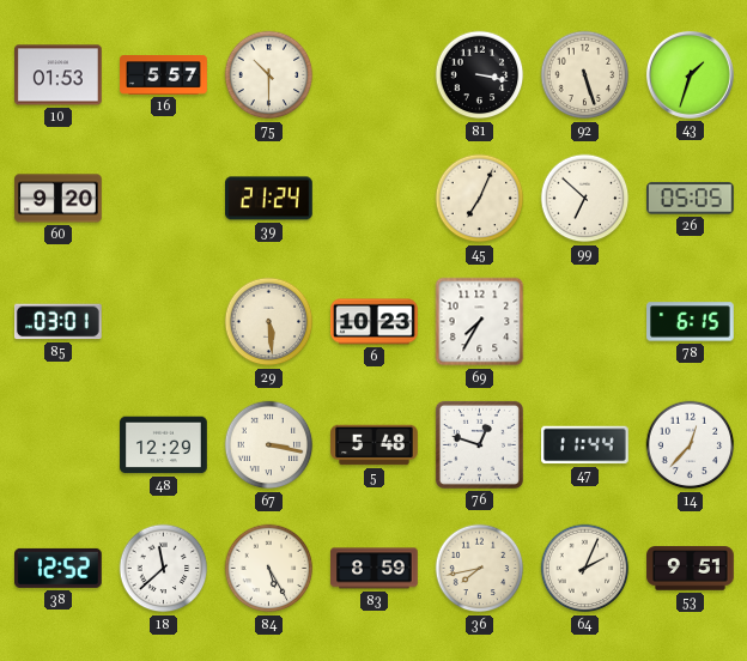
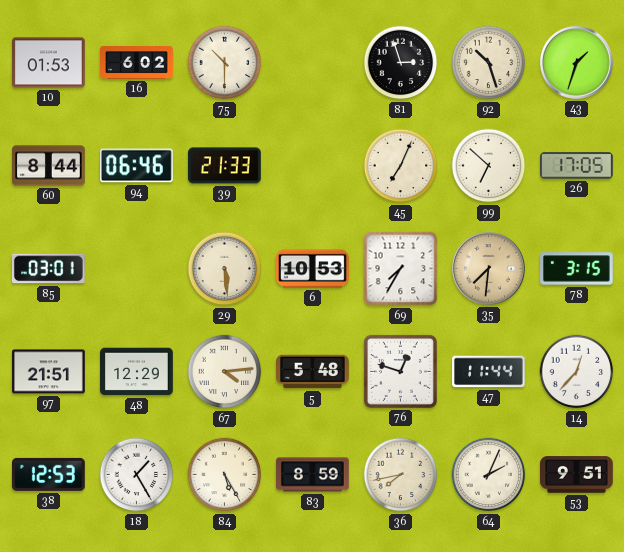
16: 5:57 -> 6:02 (137, 63)
81: 3:17 -> 2:57 (401, 63)
92: 5:27 -> 10:27 (489, 63)
60: 9:20 -> 8:44 (49, 166)
94: none -> 06:46 (137, 166)
39: 21:24 -> 21:33 (225, 166)
26: 05:05 -> 17:05 (577, 166)
6: 10:23 -> 10:53 (313, 269)
35: none -> 7:31 (488, 268)
78: 6:15 -> 3:15 (577, 269)
97: none -> 21:51 (49, 372)
67: 3:17 -> 4:14 (225, 372)
38: 12:52 -> 12:53 (49, 474)
18: 11:38 -> 1:25 (137, 475)
